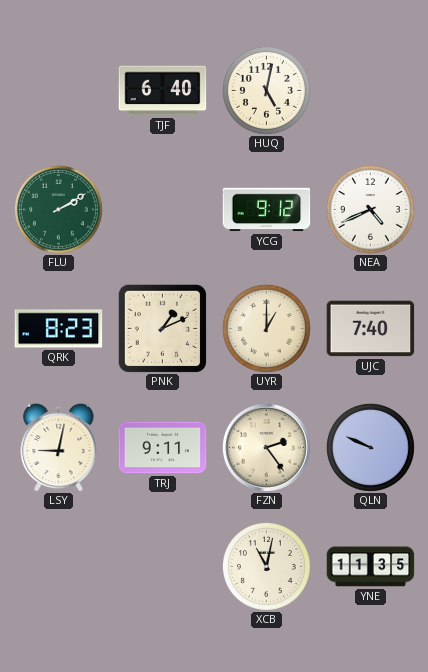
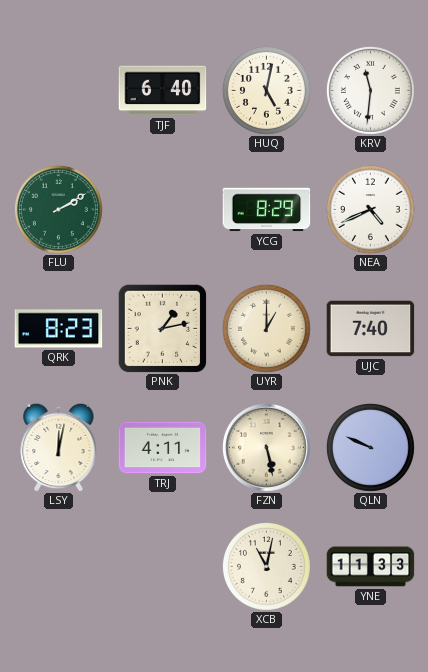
KRV: none -> 11:31 (370, 90)
YCG: 9:12 -> 8:29 (267, 210)
PNK: 1:11 -> 1:13 (162, 328)
LSY: 9:02 -> 12:02 (59, 447)
TRJ: 9:11 -> 4:11 (163, 448)
FZN: 2:24 -> 5:28 (267, 448)
YNE: 11:35 -> 11:33 (371, 567)
